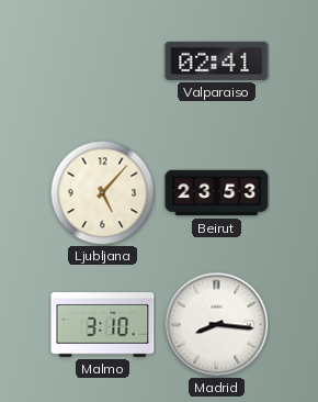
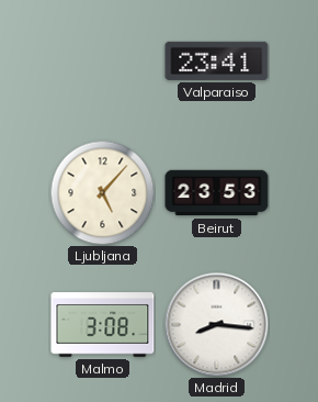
Valparaiso: 02:41 -> 23:41 (217, 60)
Malmo: 3:10 -> 3:08 (103, 325)
